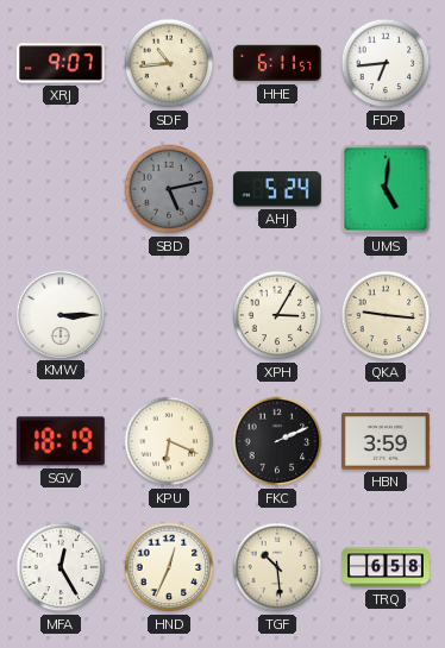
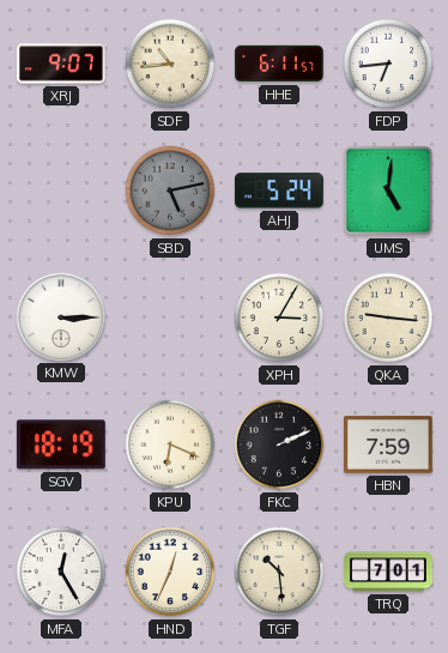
HBN: 3:59 -> 7:59 (388, 445)
TRQ: 6:58 -> 7:01 (389, 572)
